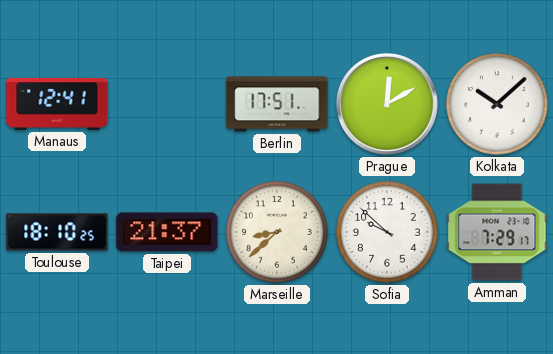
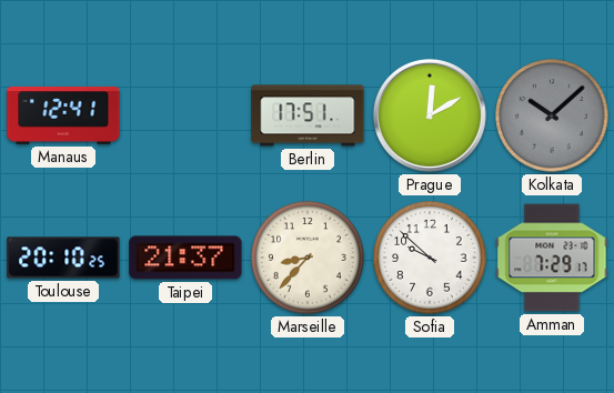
Kolkata dial: white -> grey (552, 115)
Toulouse: 18:10 -> 20:10 (63, 258)
Marseille: 8:38 -> 8:37 (308, 258)
